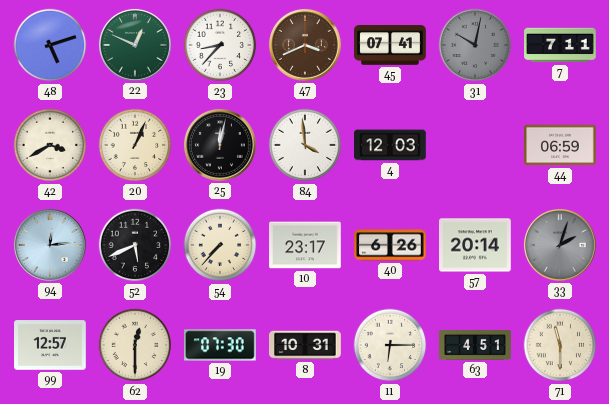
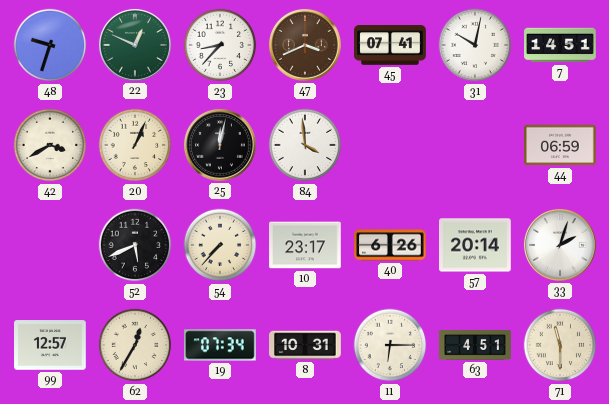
48: 5:12 -> 9:33 (50, 45)
31 dial: grey -> white (475, 45)
7: 7:11 -> 14:51 (560, 45)
4: 12:03 -> none (390, 145)
94: 12:14 -> none (50, 245)
33 dial: grey -> white (560, 245)
62: 12:30 -> 12:35 (135, 345)
19: 07:30 -> 07:34 (221, 345)
